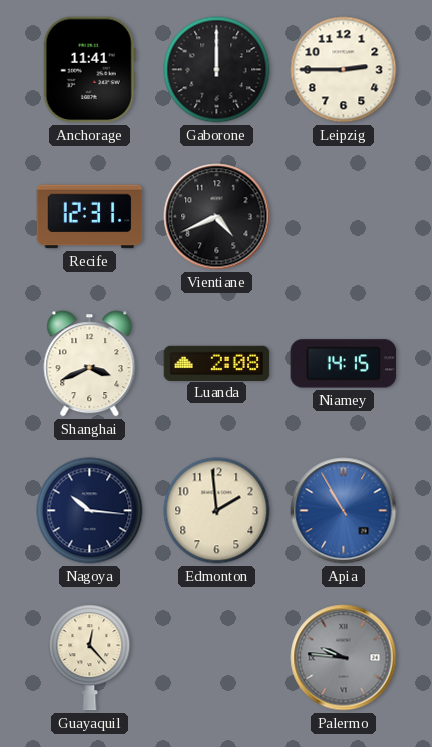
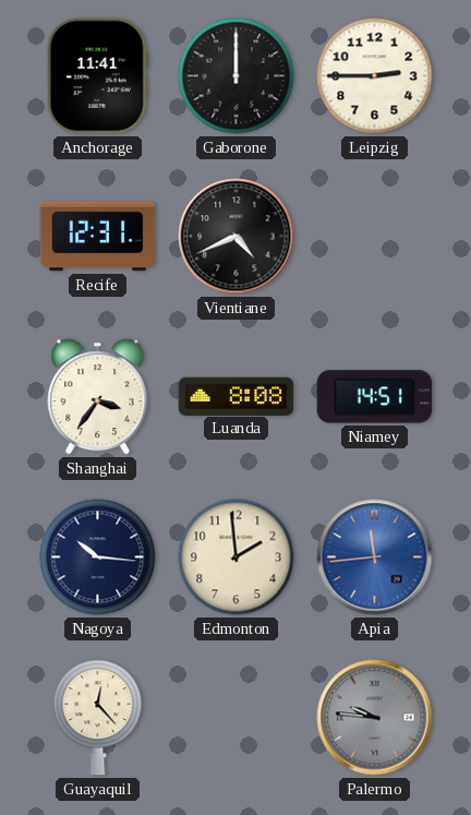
Shanghai: 3:41 -> 3:36 (98, 397)
Luanda: 2:08 -> 8:08 (237, 396)
Niamey: 14:15 -> 14:51 (375, 397)
Apia: 10:55 -> 11:44 (375, 558)
